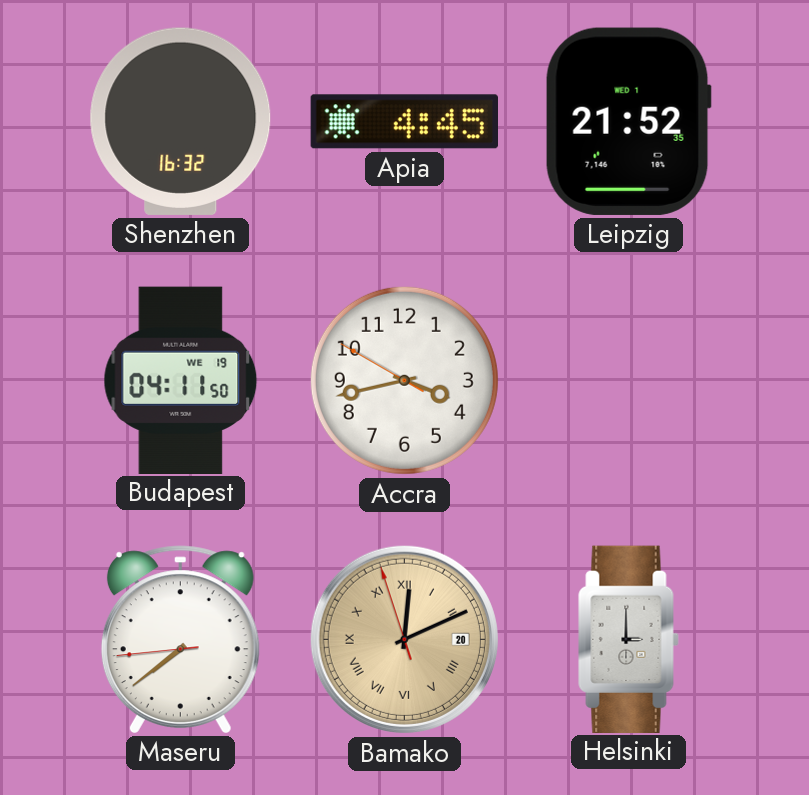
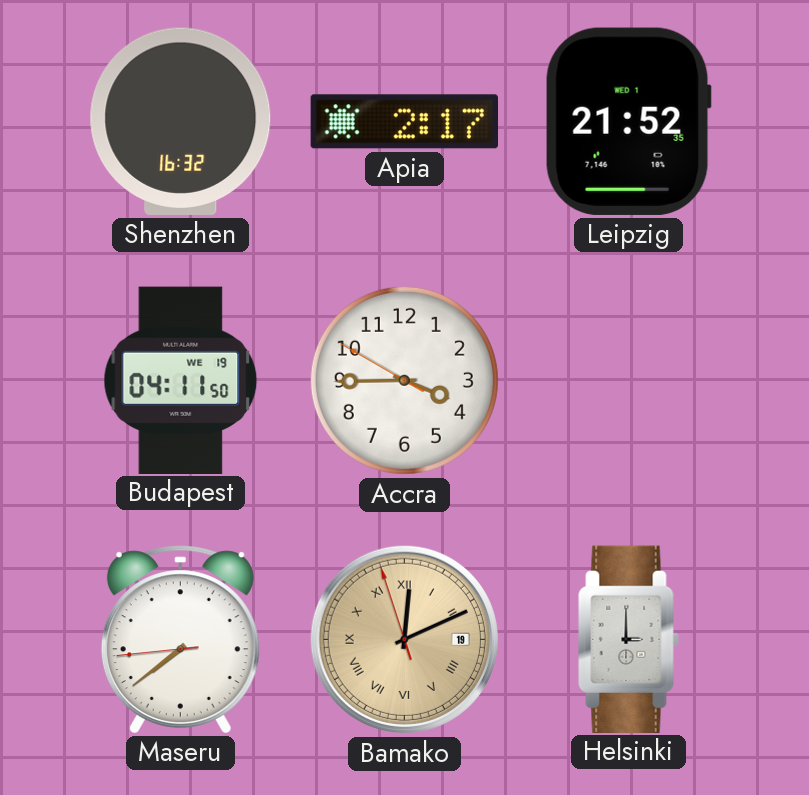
Apia: 4:45 -> 2:17 (404, 122)
Accra: 3:42 -> 3:44 (404, 380)
Bamako date: 20 -> 19 (404, 639)
